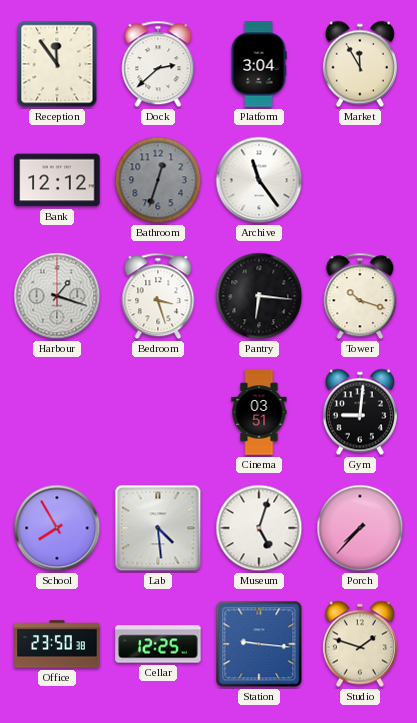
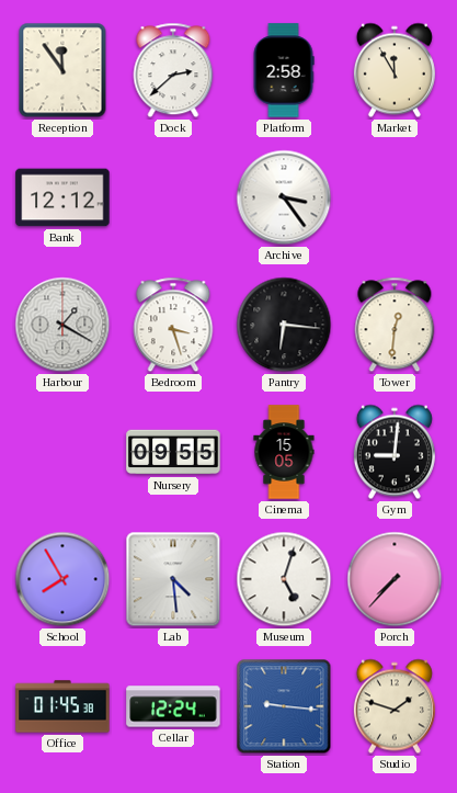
Platform: 3:04 -> 2:58 (284, 70)
Bathroom: 12:33 -> none (158, 180)
Archive: 11:24 -> 3:24 (284, 197)
Harbour: 1:18 -> 1:20 (62, 325)
Tower: 10:18 -> 12:31 (395, 325)
Nursery: none -> 09:55 (173, 452)
Cinema: 03:51 -> 15:05 (284, 452)
Office: 23:50 -> 01:45 (62, 706)
Cellar: 12:25 -> 12:24 (173, 706)
